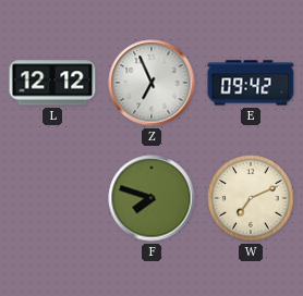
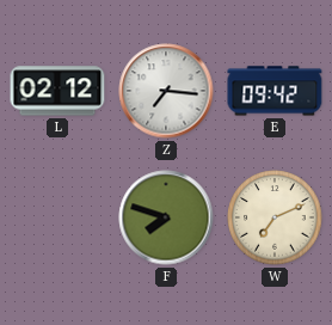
L: 12:12 -> 02:12 (57, 91)
Z: 6:56 -> 7:16 (166, 91)
